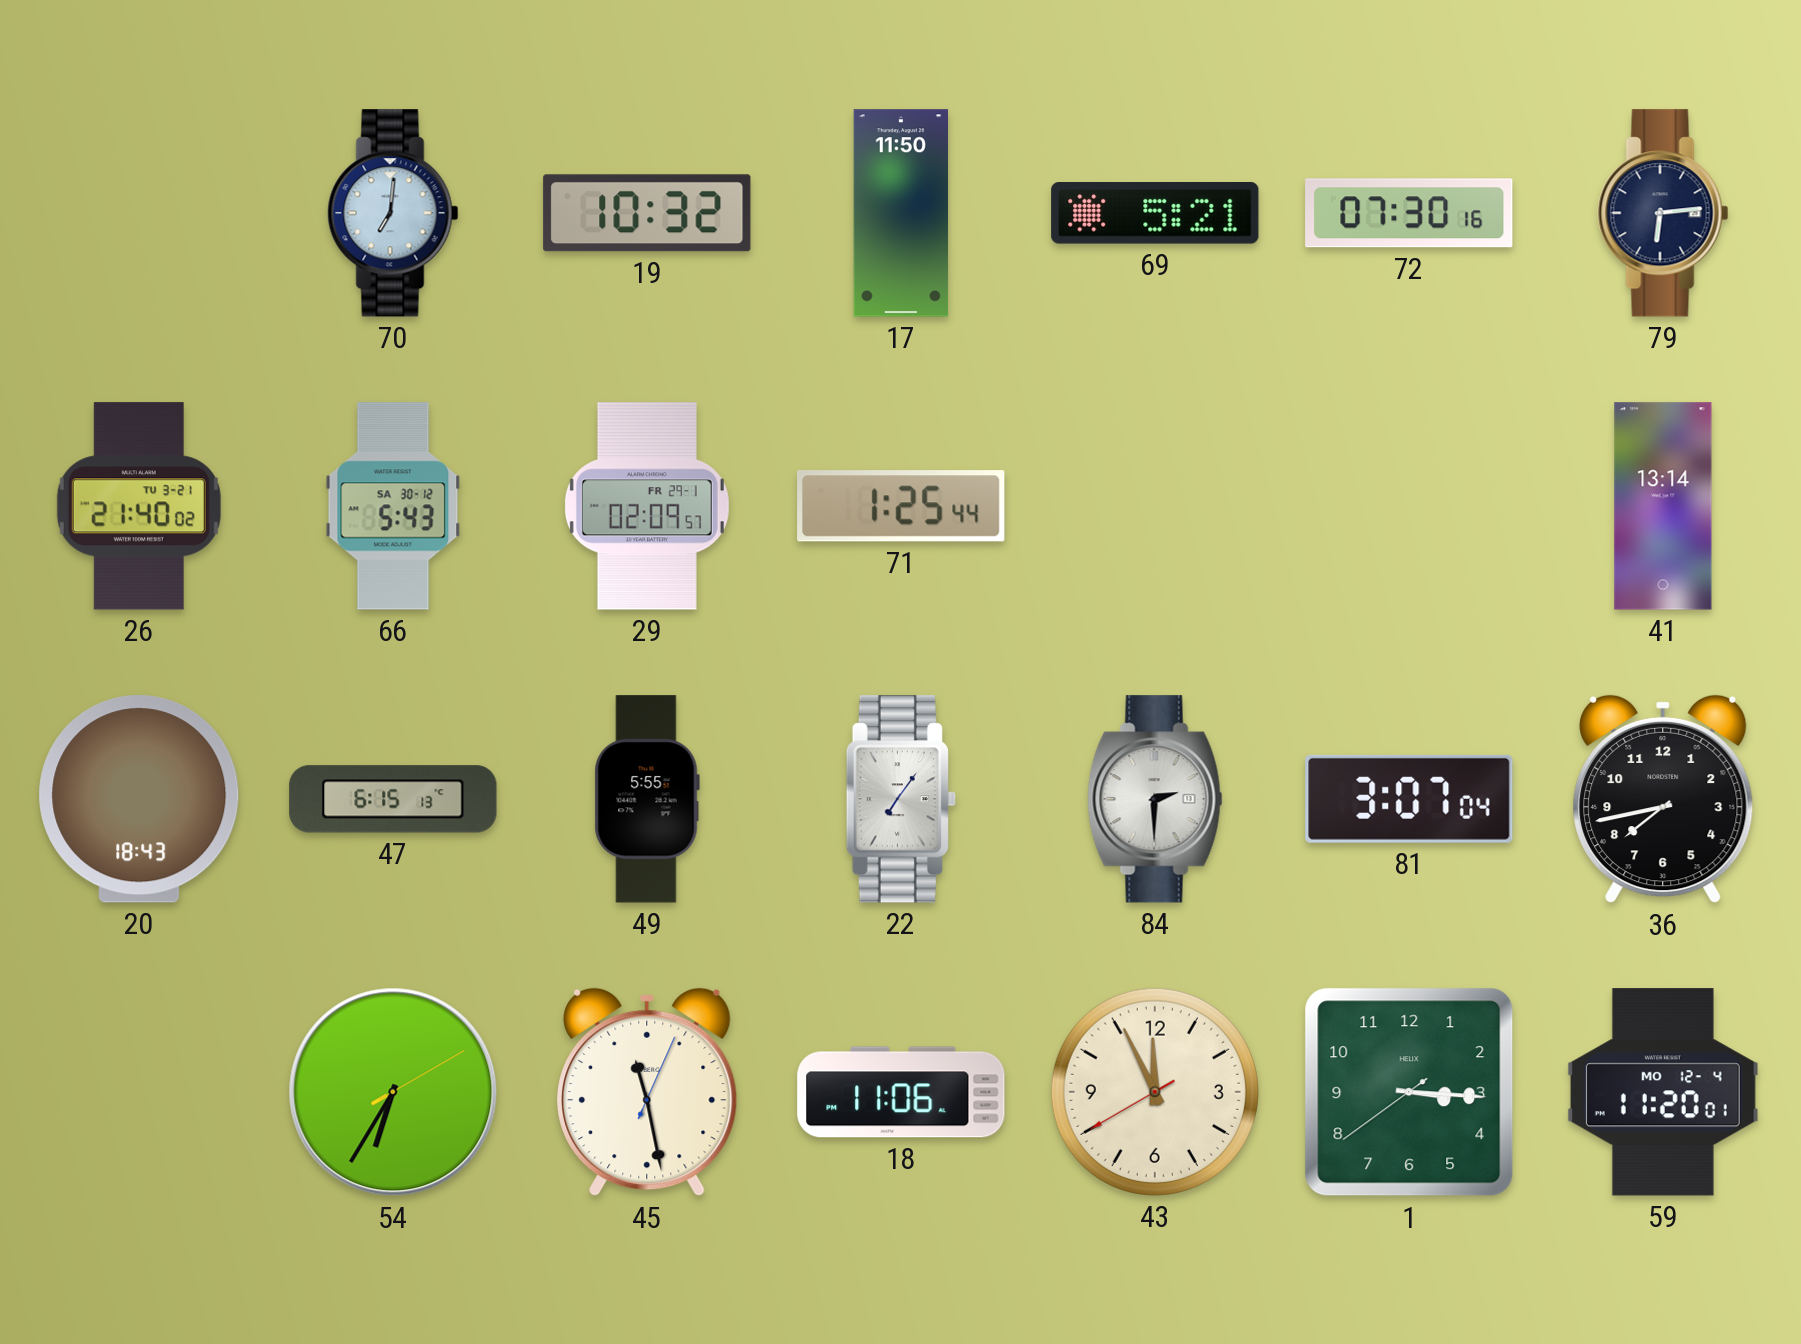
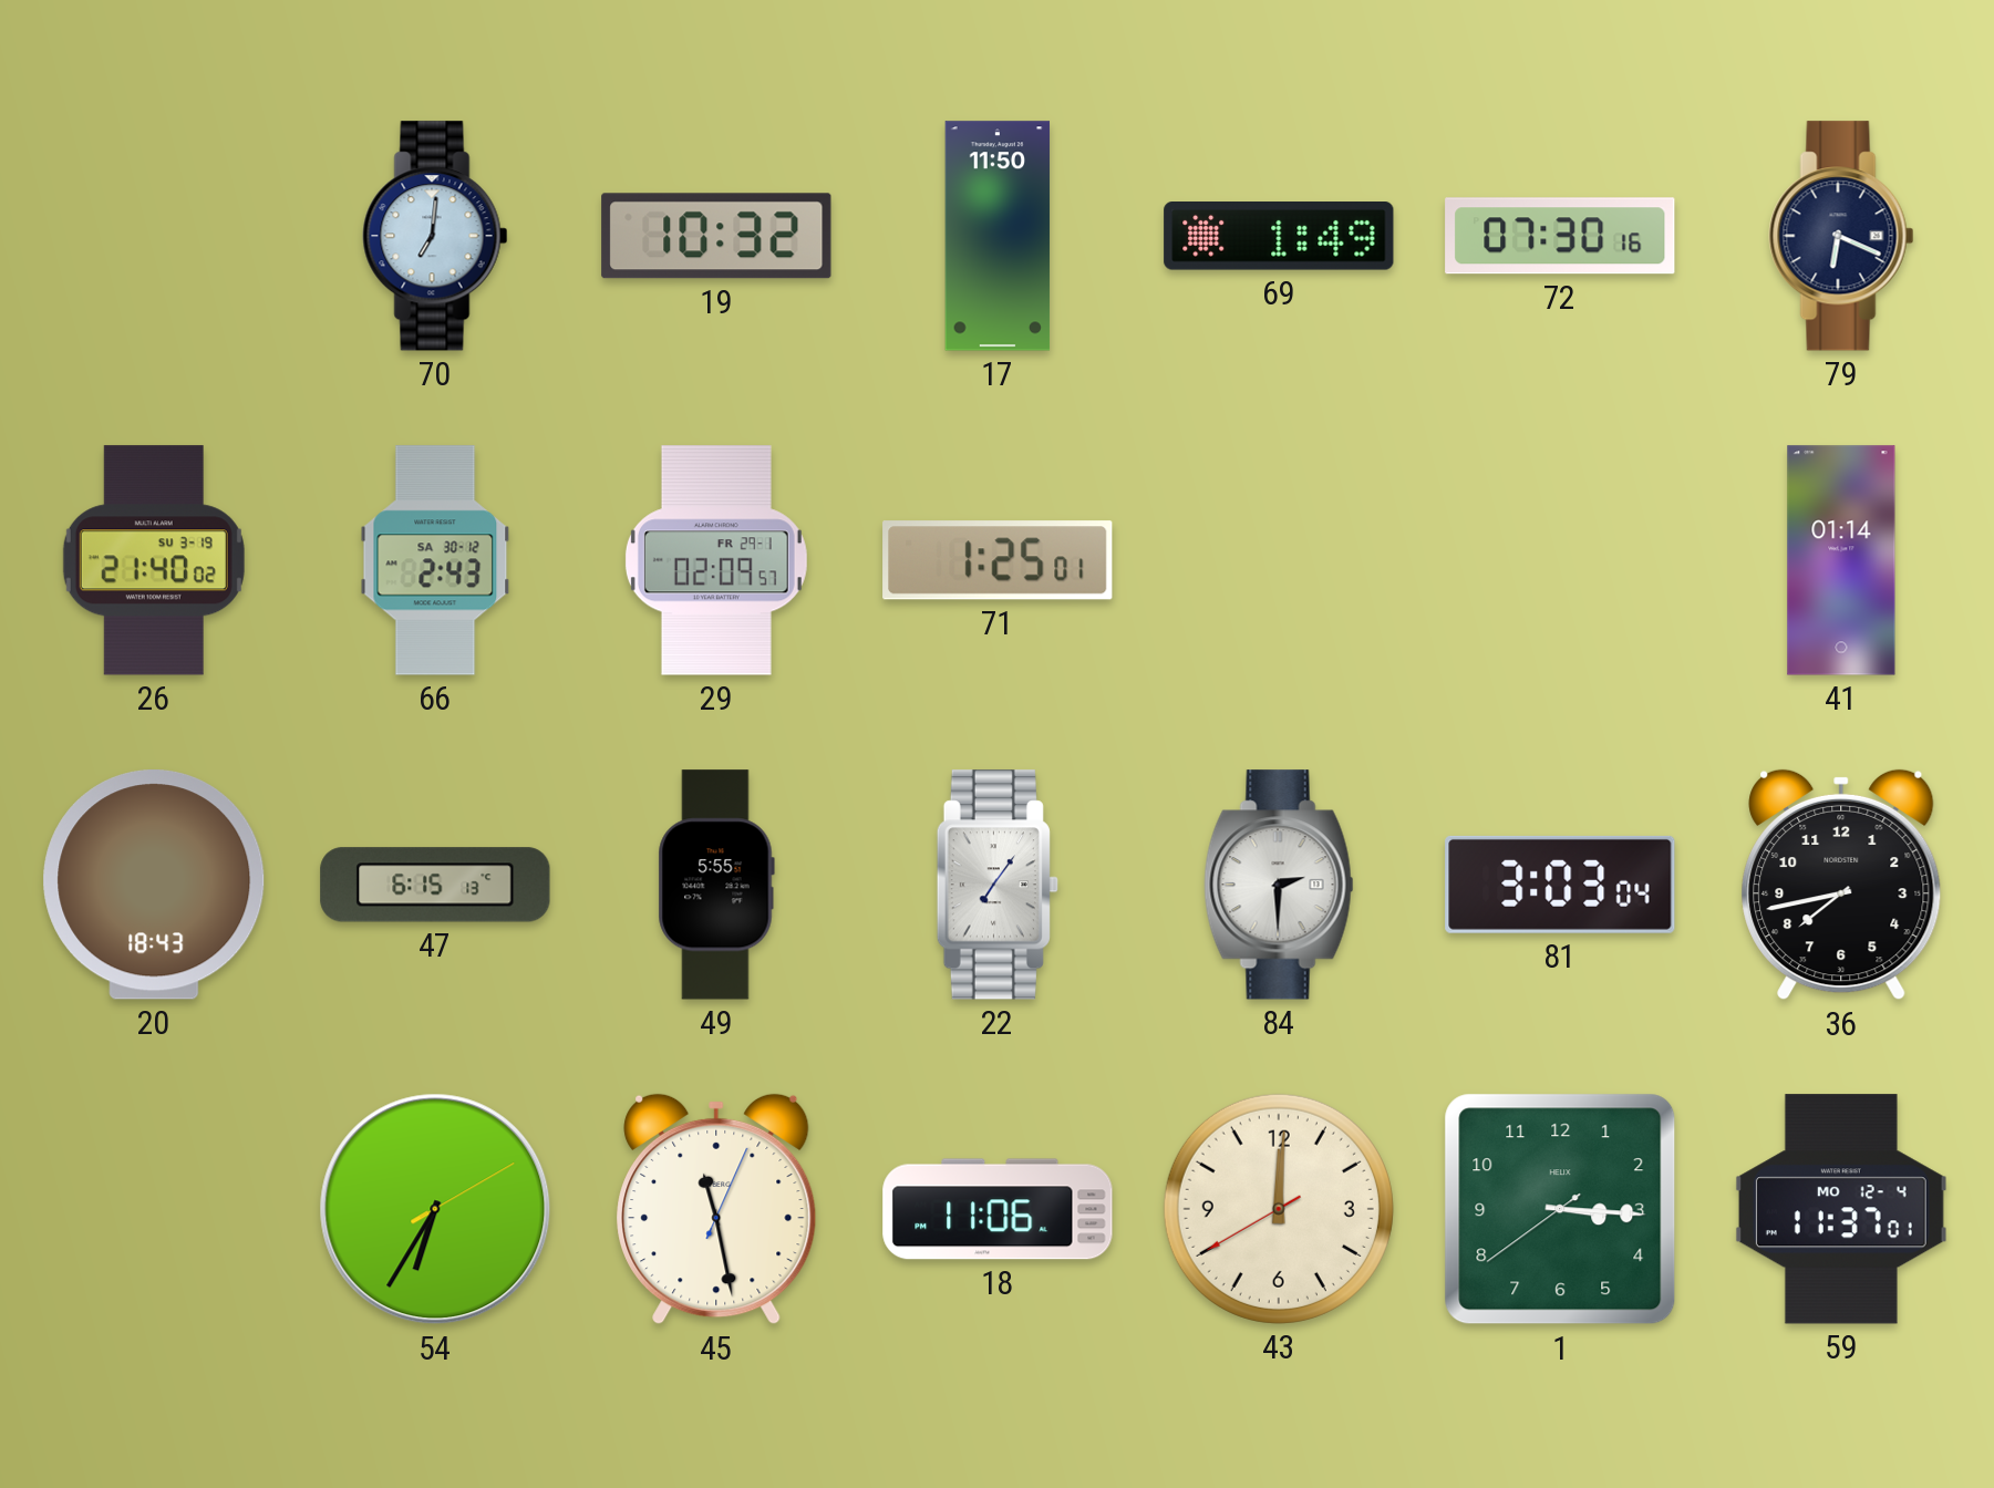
69: 5:21 -> 1:49 (1279, 237)
79: 6:14 -> 6:19 (1841, 236)
26 date: TU 3-21 -> SU 3-19 (154, 560)
66: 5:43 -> 2:43 (435, 560)
71: 1:25:44 -> 1:25:01 (998, 560)
41: 13:14 -> 01:14 (1841, 560)
81: 3:07 -> 3:03 (1560, 885)
43: 11:55 -> 12:00 (1279, 1209)
59: 11:20 -> 11:37 (1841, 1209)
